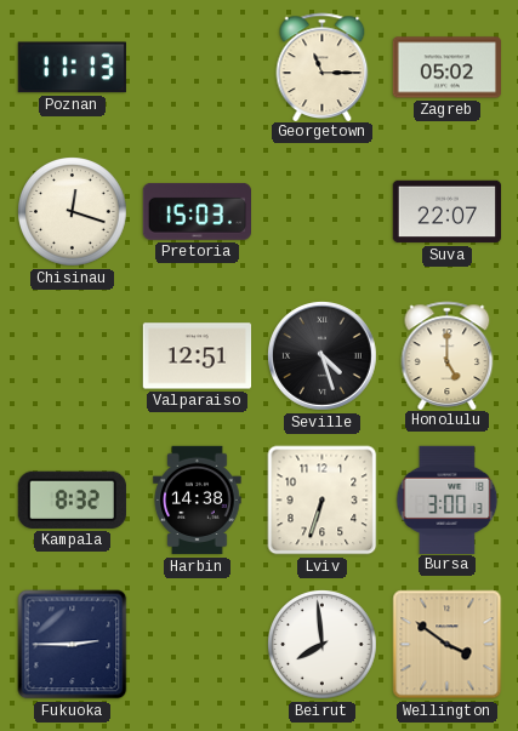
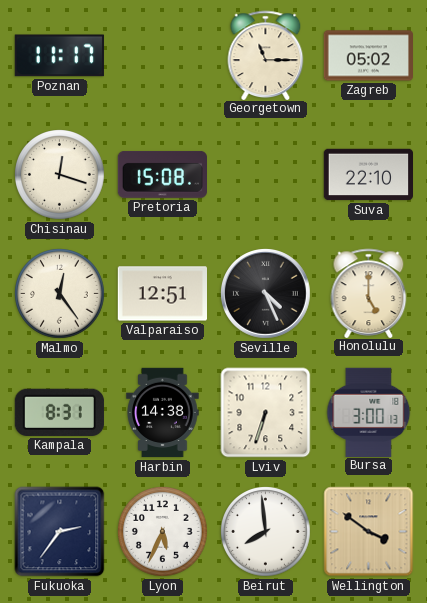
Poznan: 11:13 -> 11:17 (59, 56)
Pretoria: 15:03 -> 15:08 (162, 174)
Suva: 22:07 -> 22:10 (368, 175)
Malmo: none -> 12:24 (60, 294)
Seville: 4:27 -> 4:26 (266, 294)
Kampala: 8:32 -> 8:31 (59, 412)
Fukuoka: 2:45 -> 2:36 (60, 532)
Lyon: none -> 5:34 (163, 532)
